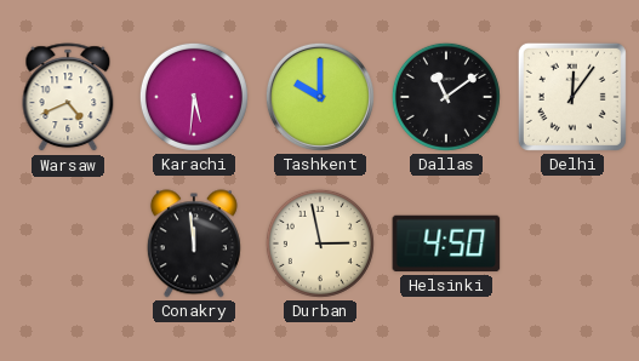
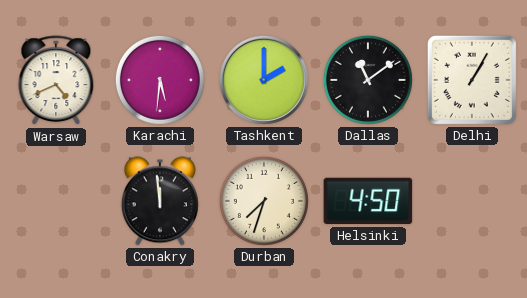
Tashkent: 10:00 -> 2:00 (264, 80)
Delhi: 12:06 -> 1:05 (472, 80)
Durban: 2:58 -> 7:33 (264, 201)
